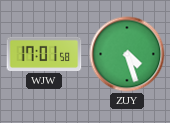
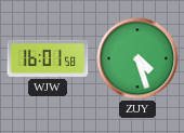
WJW: 17:01 -> 16:01 (48, 58)
